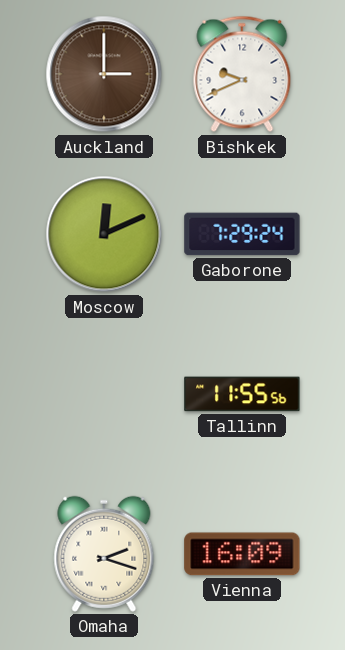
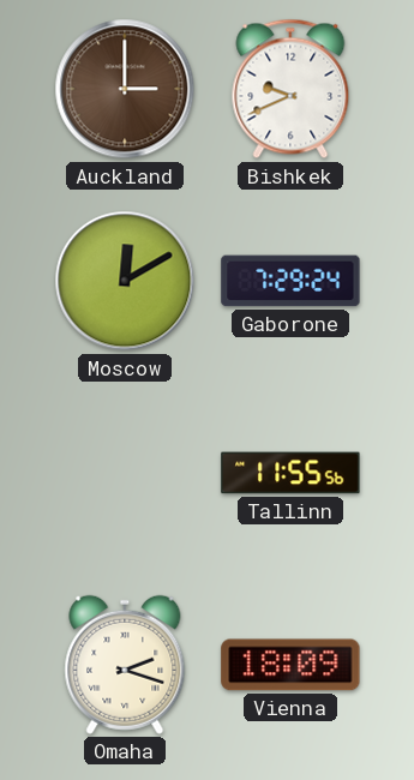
Moscow: 12:11 -> 12:10 (125, 281)
Vienna: 16:09 -> 18:09 (290, 665)
